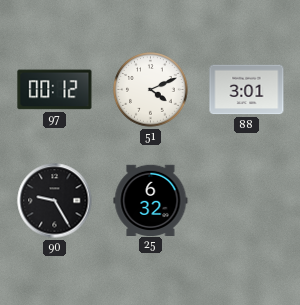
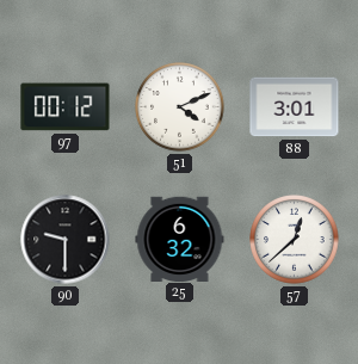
90: 9:25 -> 9:30 (66, 240)
57: none -> 12:38 (295, 240)
